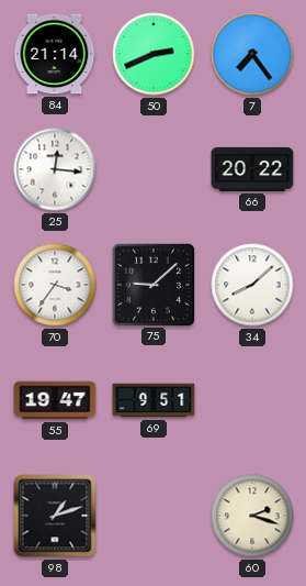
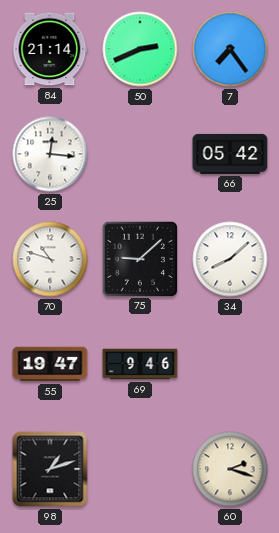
66: 20:22 -> 05:42 (230, 154)
70: 3:36 -> 10:48 (50, 259)
69: 9:51 -> 9:46 (140, 364)
